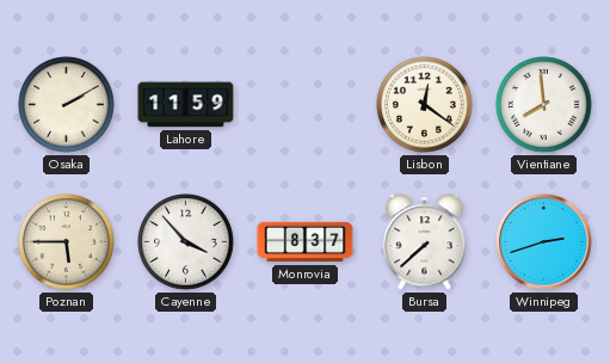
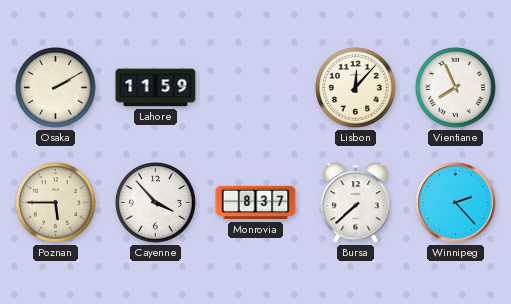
Lisbon: 12:21 -> 12:07 (356, 88)
Vientiane: 7:59 -> 7:56 (456, 88)
Winnipeg: 2:42 -> 2:23 (456, 203)
